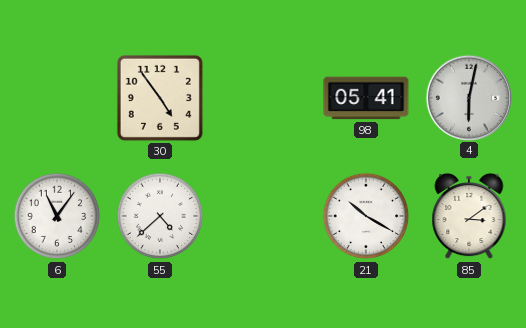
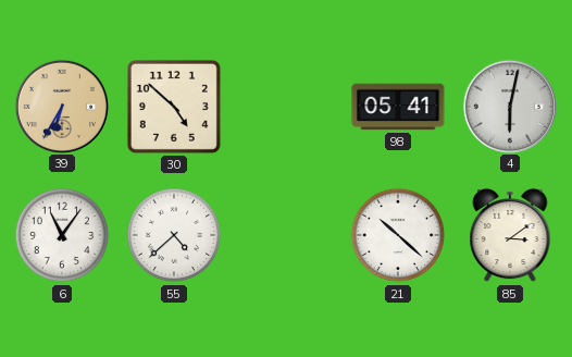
39: none -> 6:35 (61, 106)
30: 4:54 -> 4:52 (174, 107)
21: 10:20 -> 10:22 (398, 235)
